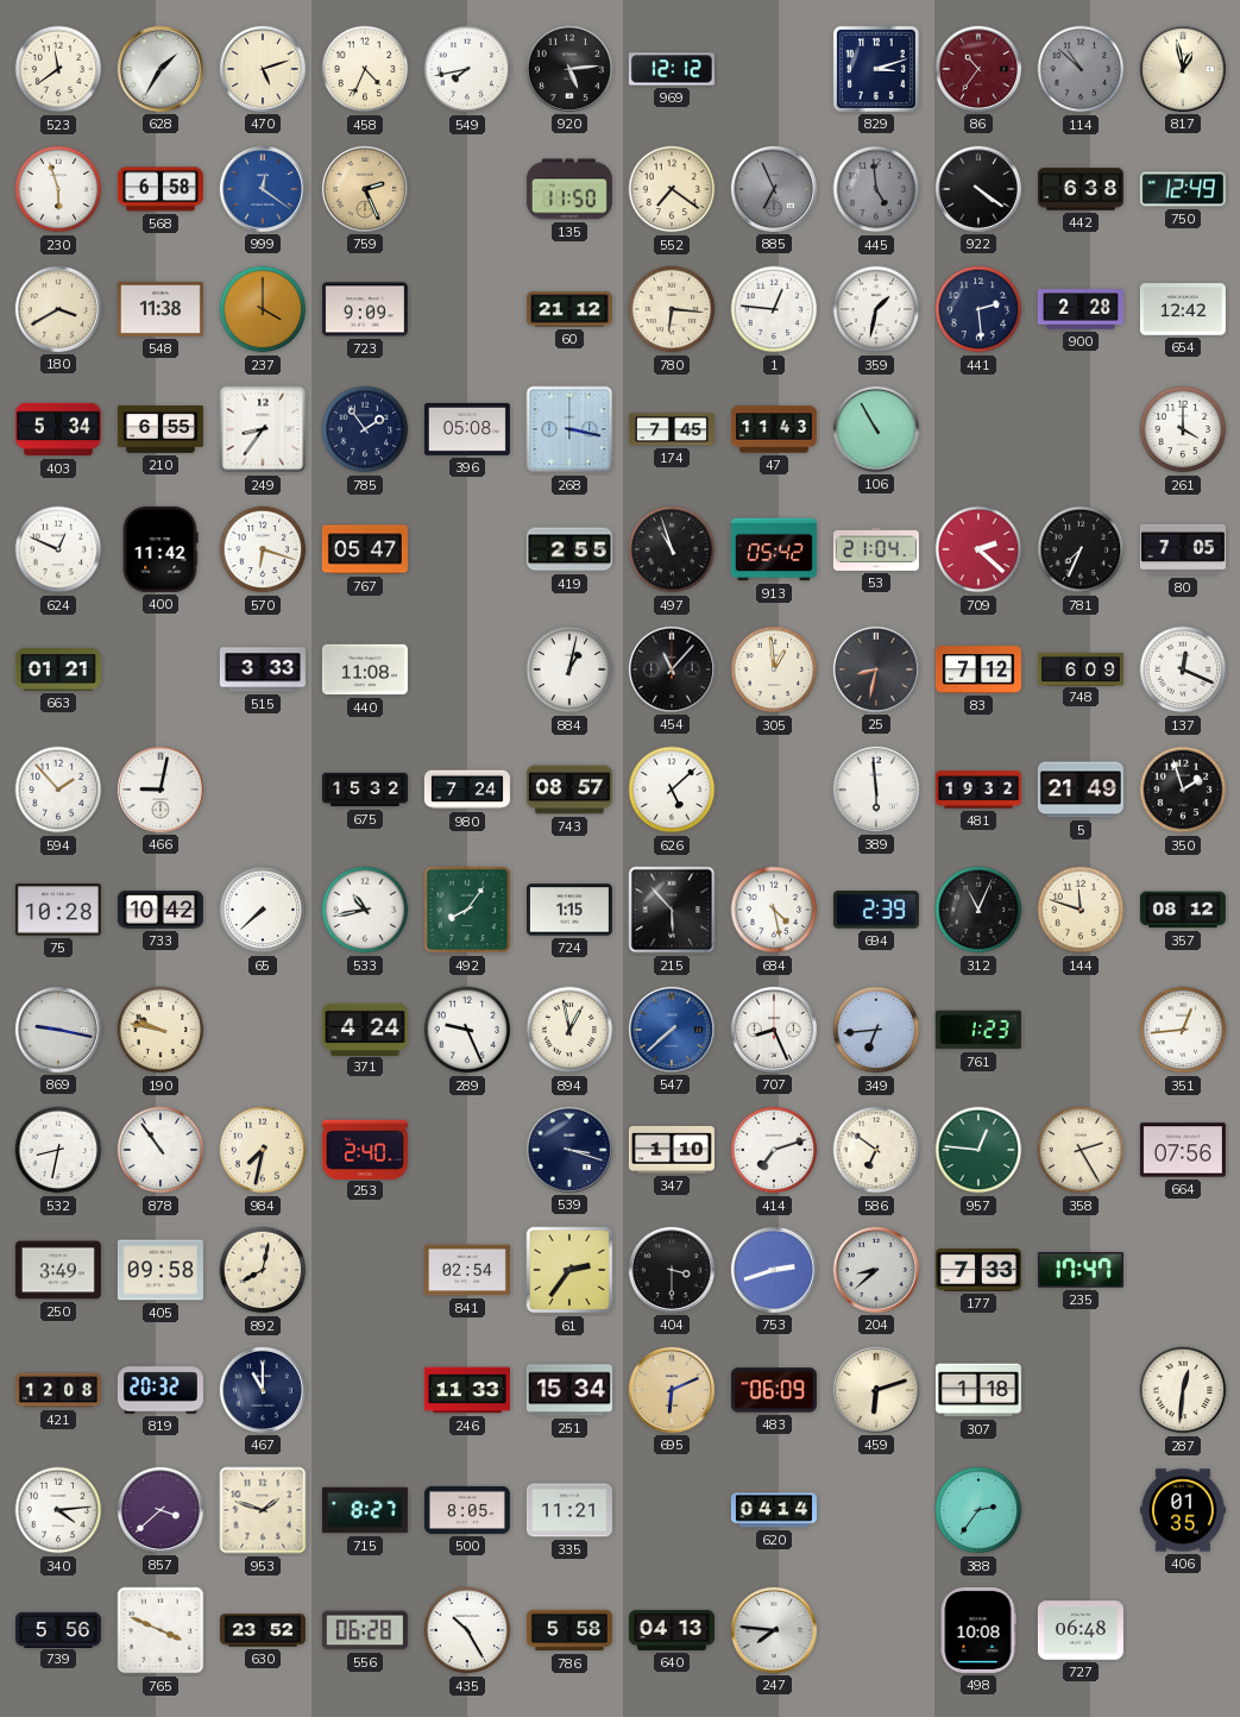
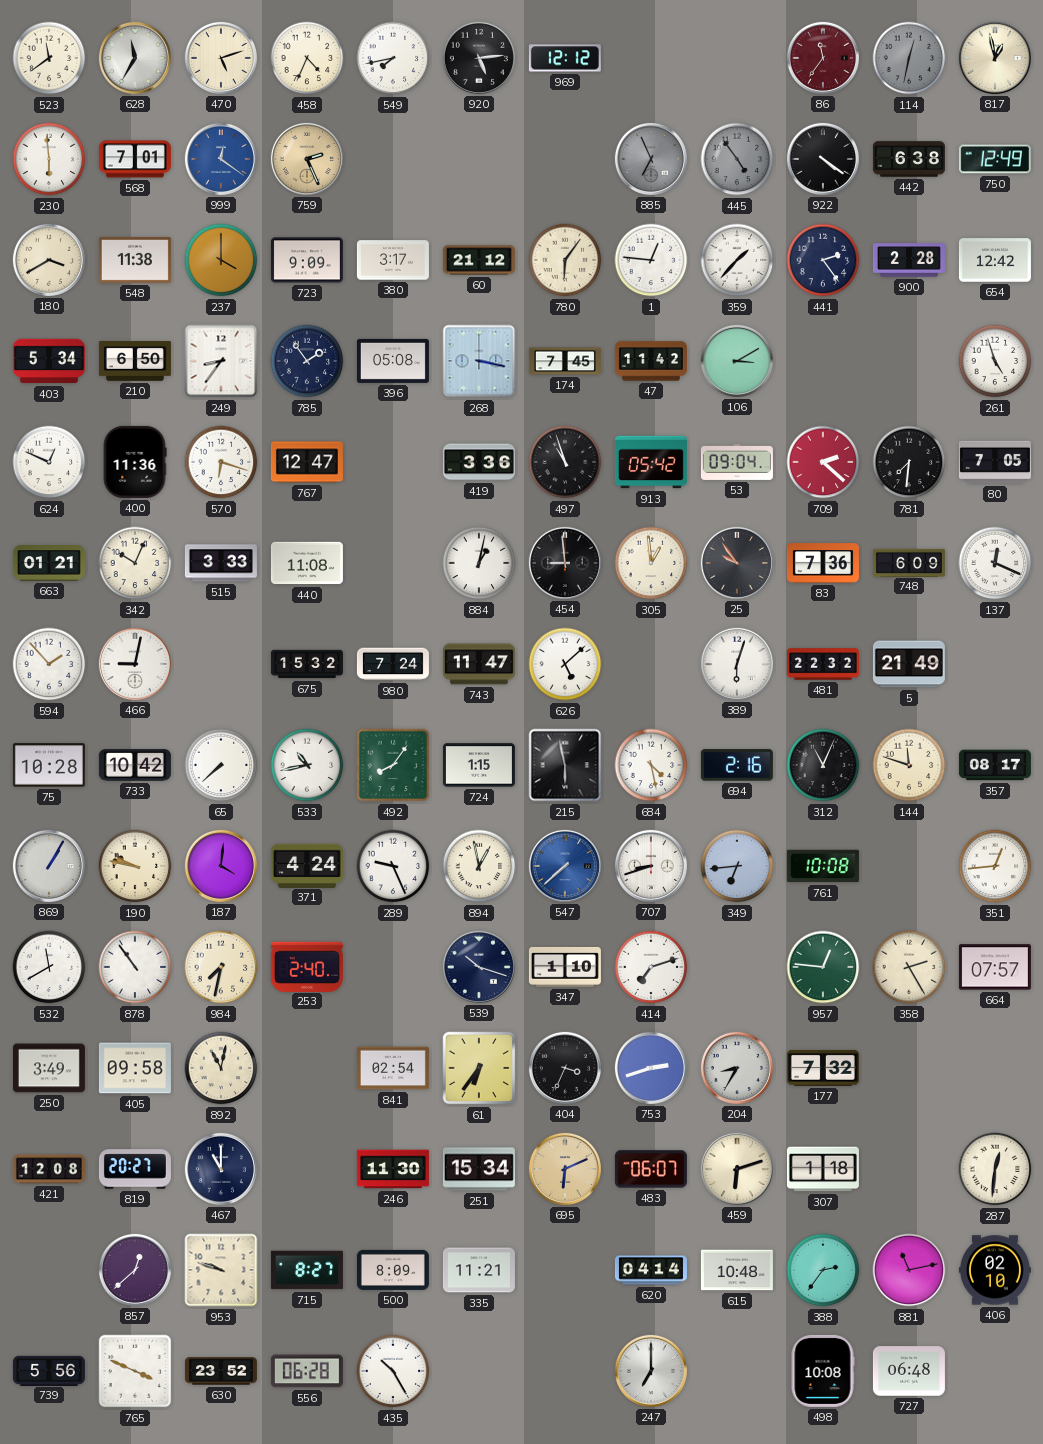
628: 1:35 -> 11:35 (135, 58)
829: 3:12 -> none (876, 69)
86: 10:36 -> 11:36 (823, 58)
114: 10:52 -> 12:32 (909, 58)
230: 5:57 -> 5:59 (49, 159)
568: 6:58 -> 7:01 (135, 159)
135: 11:50 -> none (569, 189)
552: 7:21 -> none (672, 189)
445: 4:59 -> 4:54 (737, 159)
380: none -> 3:17 (393, 260)
780: 6:16 -> 6:06 (565, 260)
359: 1:32 -> 1:37 (737, 260)
441: 2:29 -> 2:24 (823, 260)
210: 6:55 -> 6:50 (135, 362)
47: 11:43 -> 11:42 (651, 361)
106: 10:55 -> 3:10 (737, 361)
261: 4:00 -> 4:57 (995, 361)
400: 11:42 -> 11:36 (135, 462)
767: 05:47 -> 12:47 (307, 462)
419: 2:55 -> 3:36 (479, 462)
53: 21:04 -> 09:04 (737, 462)
781: 7:34 -> 7:31 (909, 462)
342: none -> 10:04 (135, 563)
454: 11:07 -> 8:59 (565, 563)
25: 8:32 -> 9:54 (737, 563)
83: 7:12 -> 7:36 (823, 563)
743: 08:57 -> 11:47 (479, 664)
389: 5:59 -> 6:03 (737, 664)
481: 19:32 -> 22:32 (823, 664)
350: 1:57 -> none (1183, 790)
215: 5:53 -> 5:58 (565, 765)
694: 2:39 -> 2:16 (737, 765)
357: 08:12 -> 08:17 (995, 765)
869: 9:17 -> 1:05 (49, 866)
187: none -> 4:01 (221, 866)
707: 8:26 -> 8:42 (651, 866)
761: 1:23 -> 10:08 (823, 866)
532: 8:32 -> 11:40 (49, 967)
539: 3:18 -> 10:18 (479, 967)
586: 6:51 -> none (876, 1150)
664: 07:56 -> 07:57 (995, 967)
892: 8:02 -> 11:02 (221, 1068)
61: 2:36 -> 6:36 (479, 1068)
404: 3:30 -> 3:34 (565, 1068)
204: 8:38 -> 8:35 (737, 1068)
177: 7:33 -> 7:32 (823, 1068)
235: 17:47 -> none (1081, 1270)
819: 20:32 -> 20:27 (135, 1169)
246: 11:33 -> 11:30 (393, 1169)
483: 06:09 -> 06:07 (651, 1169)
340: 4:14 -> none (58, 1510)
857: 3:38 -> 12:38 (135, 1270)
953: 1:48 -> 9:48 (221, 1270)
500: 8:05 -> 8:09 (393, 1270)
615: none -> 10:48 (737, 1270)
881: none -> 11:13 (909, 1270)
406: 01:35 -> 02:10 (995, 1270)
786: 5:58 -> none (569, 1630)
640: 04:13 -> none (672, 1630)
247: 7:46 -> 7:00 (651, 1371)
